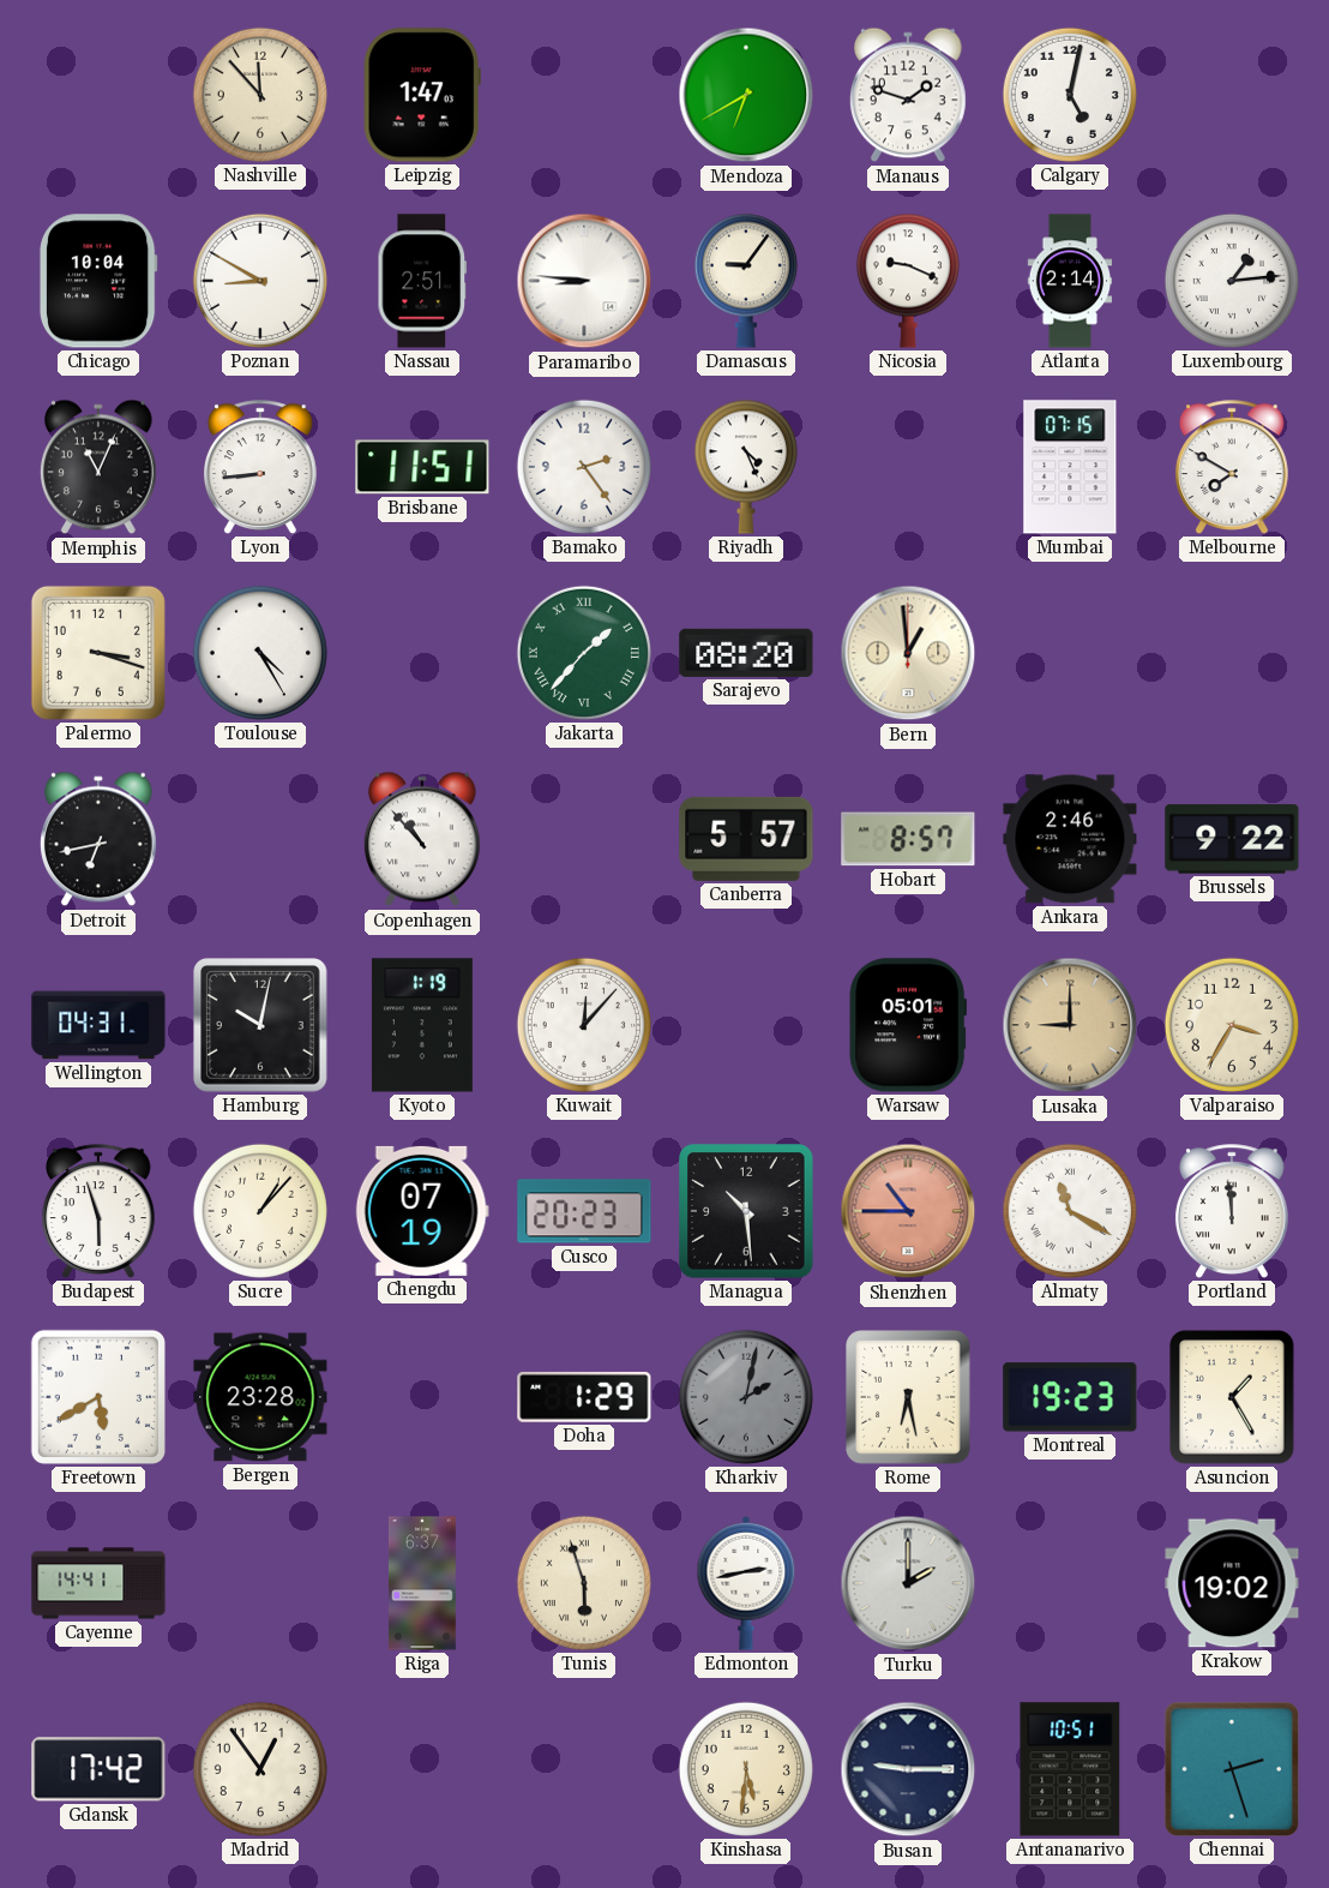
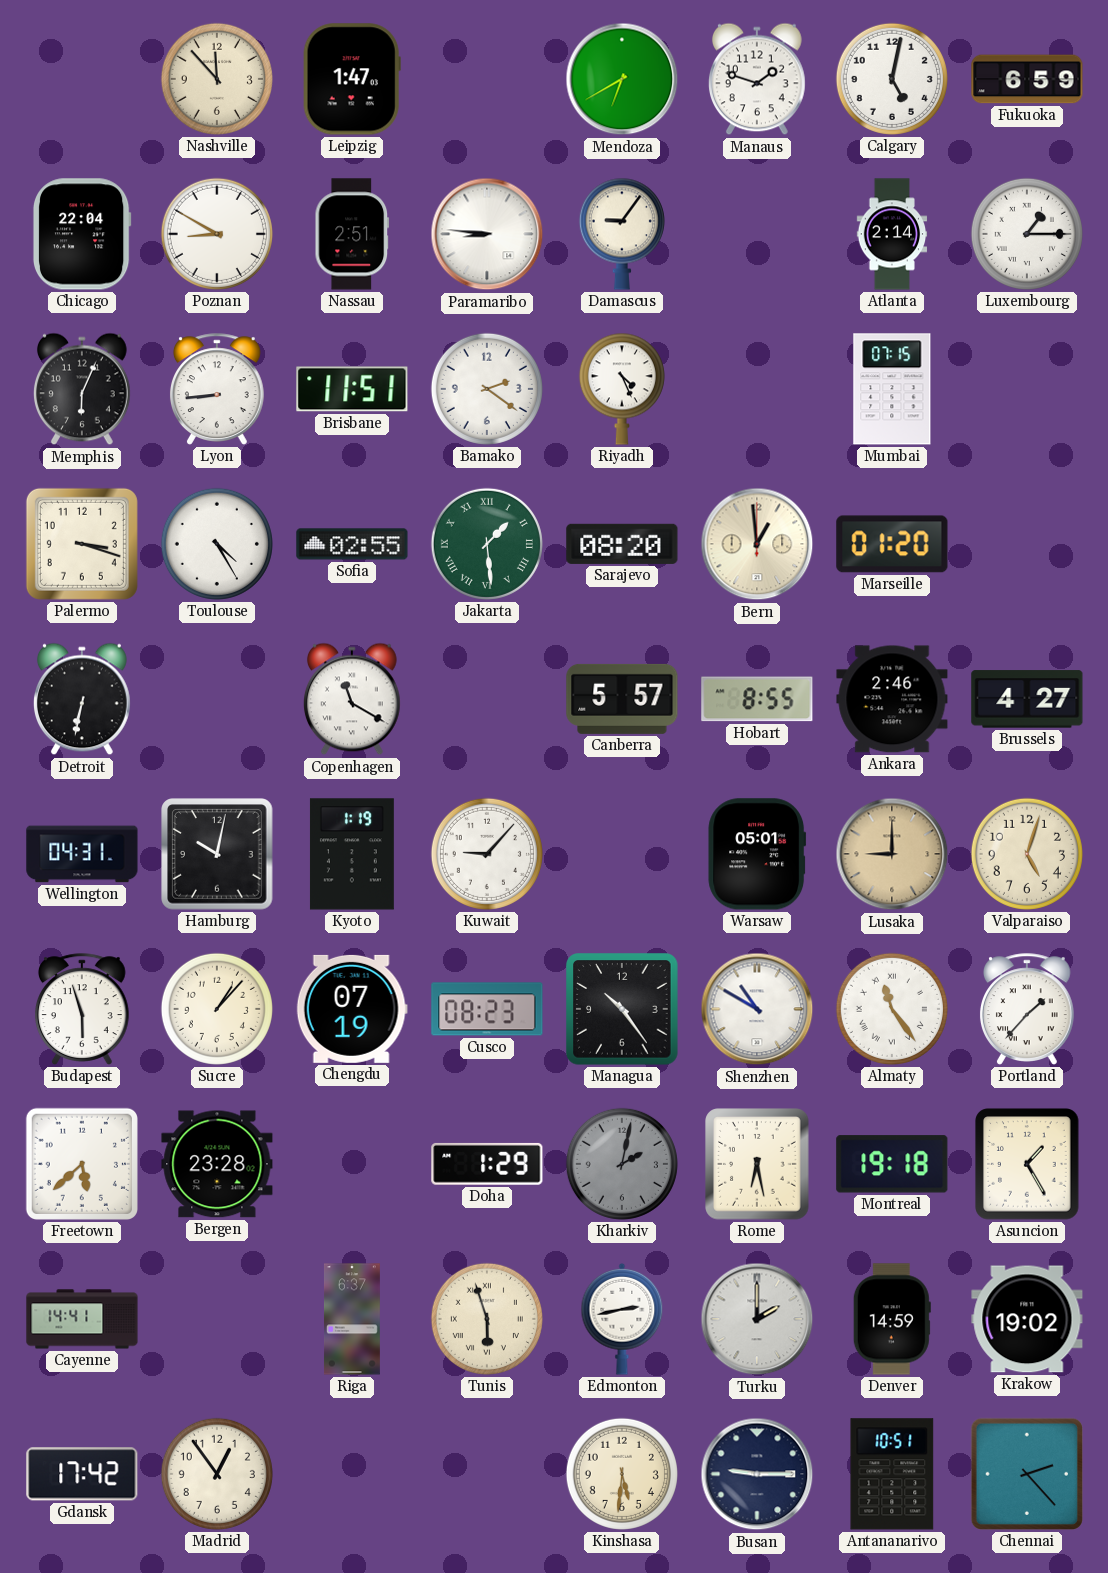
Fukuoka: none -> 6:59 (1027, 79)
Chicago: 10:04 -> 22:04 (82, 234)
Nicosia: 9:19 -> none (908, 281)
Luxembourg: 1:14 -> 1:15 (1027, 234)
Memphis: 11:04 -> 6:04 (82, 389)
Bamako: 2:24 -> 2:21 (487, 389)
Melbourne: 7:50 -> none (1232, 467)
Sofia: none -> 02:55 (352, 544)
Jakarta: 1:37 -> 1:29 (487, 544)
Marseille: none -> 01:20 (892, 544)
Detroit: 6:43 -> 6:32 (82, 699)
Copenhagen: 10:53 -> 11:20 (352, 699)
Hobart: 8:57 -> 8:55 (757, 699)
Brussels: 9:22 -> 4:27 (1027, 699)
Kuwait: 12:07 -> 9:07 (487, 854)
Valparaiso: 3:35 -> 5:03 (1027, 854)
Cusco: 20:23 -> 08:23 (487, 1009)
Managua: 10:29 -> 10:24 (622, 1009)
Shenzhen: 10:45 -> 10:50 (757, 1009)
Shenzhen dial: salmon -> white (757, 1009)
Almaty: 11:20 -> 11:24 (892, 1009)
Portland: 11:59 -> 1:37 (1027, 1009)
Freetown: 5:40 -> 5:38 (82, 1164)
Montreal: 19:23 -> 19:18 (892, 1164)
Denver: none -> 14:59 (892, 1319)
Chennai: 2:27 -> 2:23 (1027, 1474)
